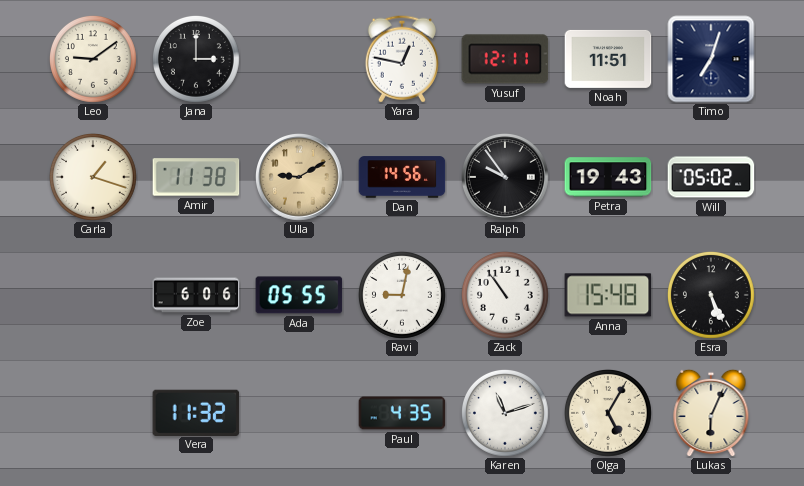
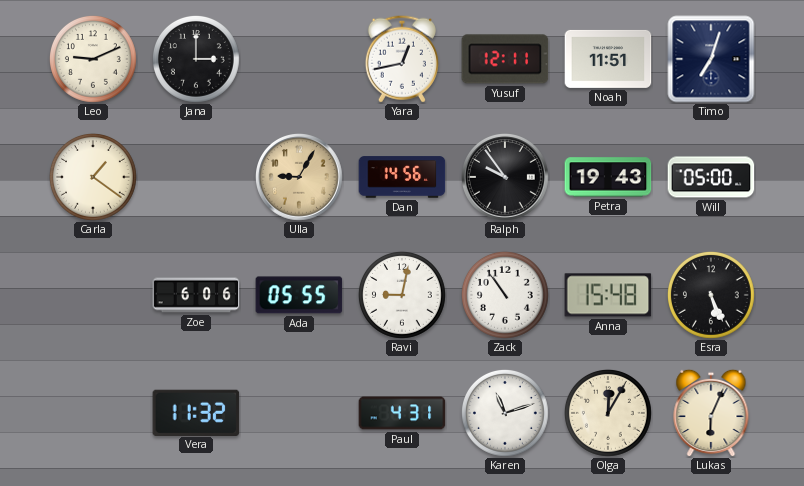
Leo: 9:09 -> 9:11 (93, 59)
Yara: 12:47 -> 12:43 (402, 59)
Carla: 1:18 -> 1:21 (93, 177)
Amir: 11:38 -> none (196, 177)
Ulla: 9:10 -> 9:05 (300, 178)
Will: 05:02 -> 05:00 (711, 177)
Paul: 4:35 -> 4:31 (402, 413)
Olga: 5:05 -> 12:05 (608, 413)
